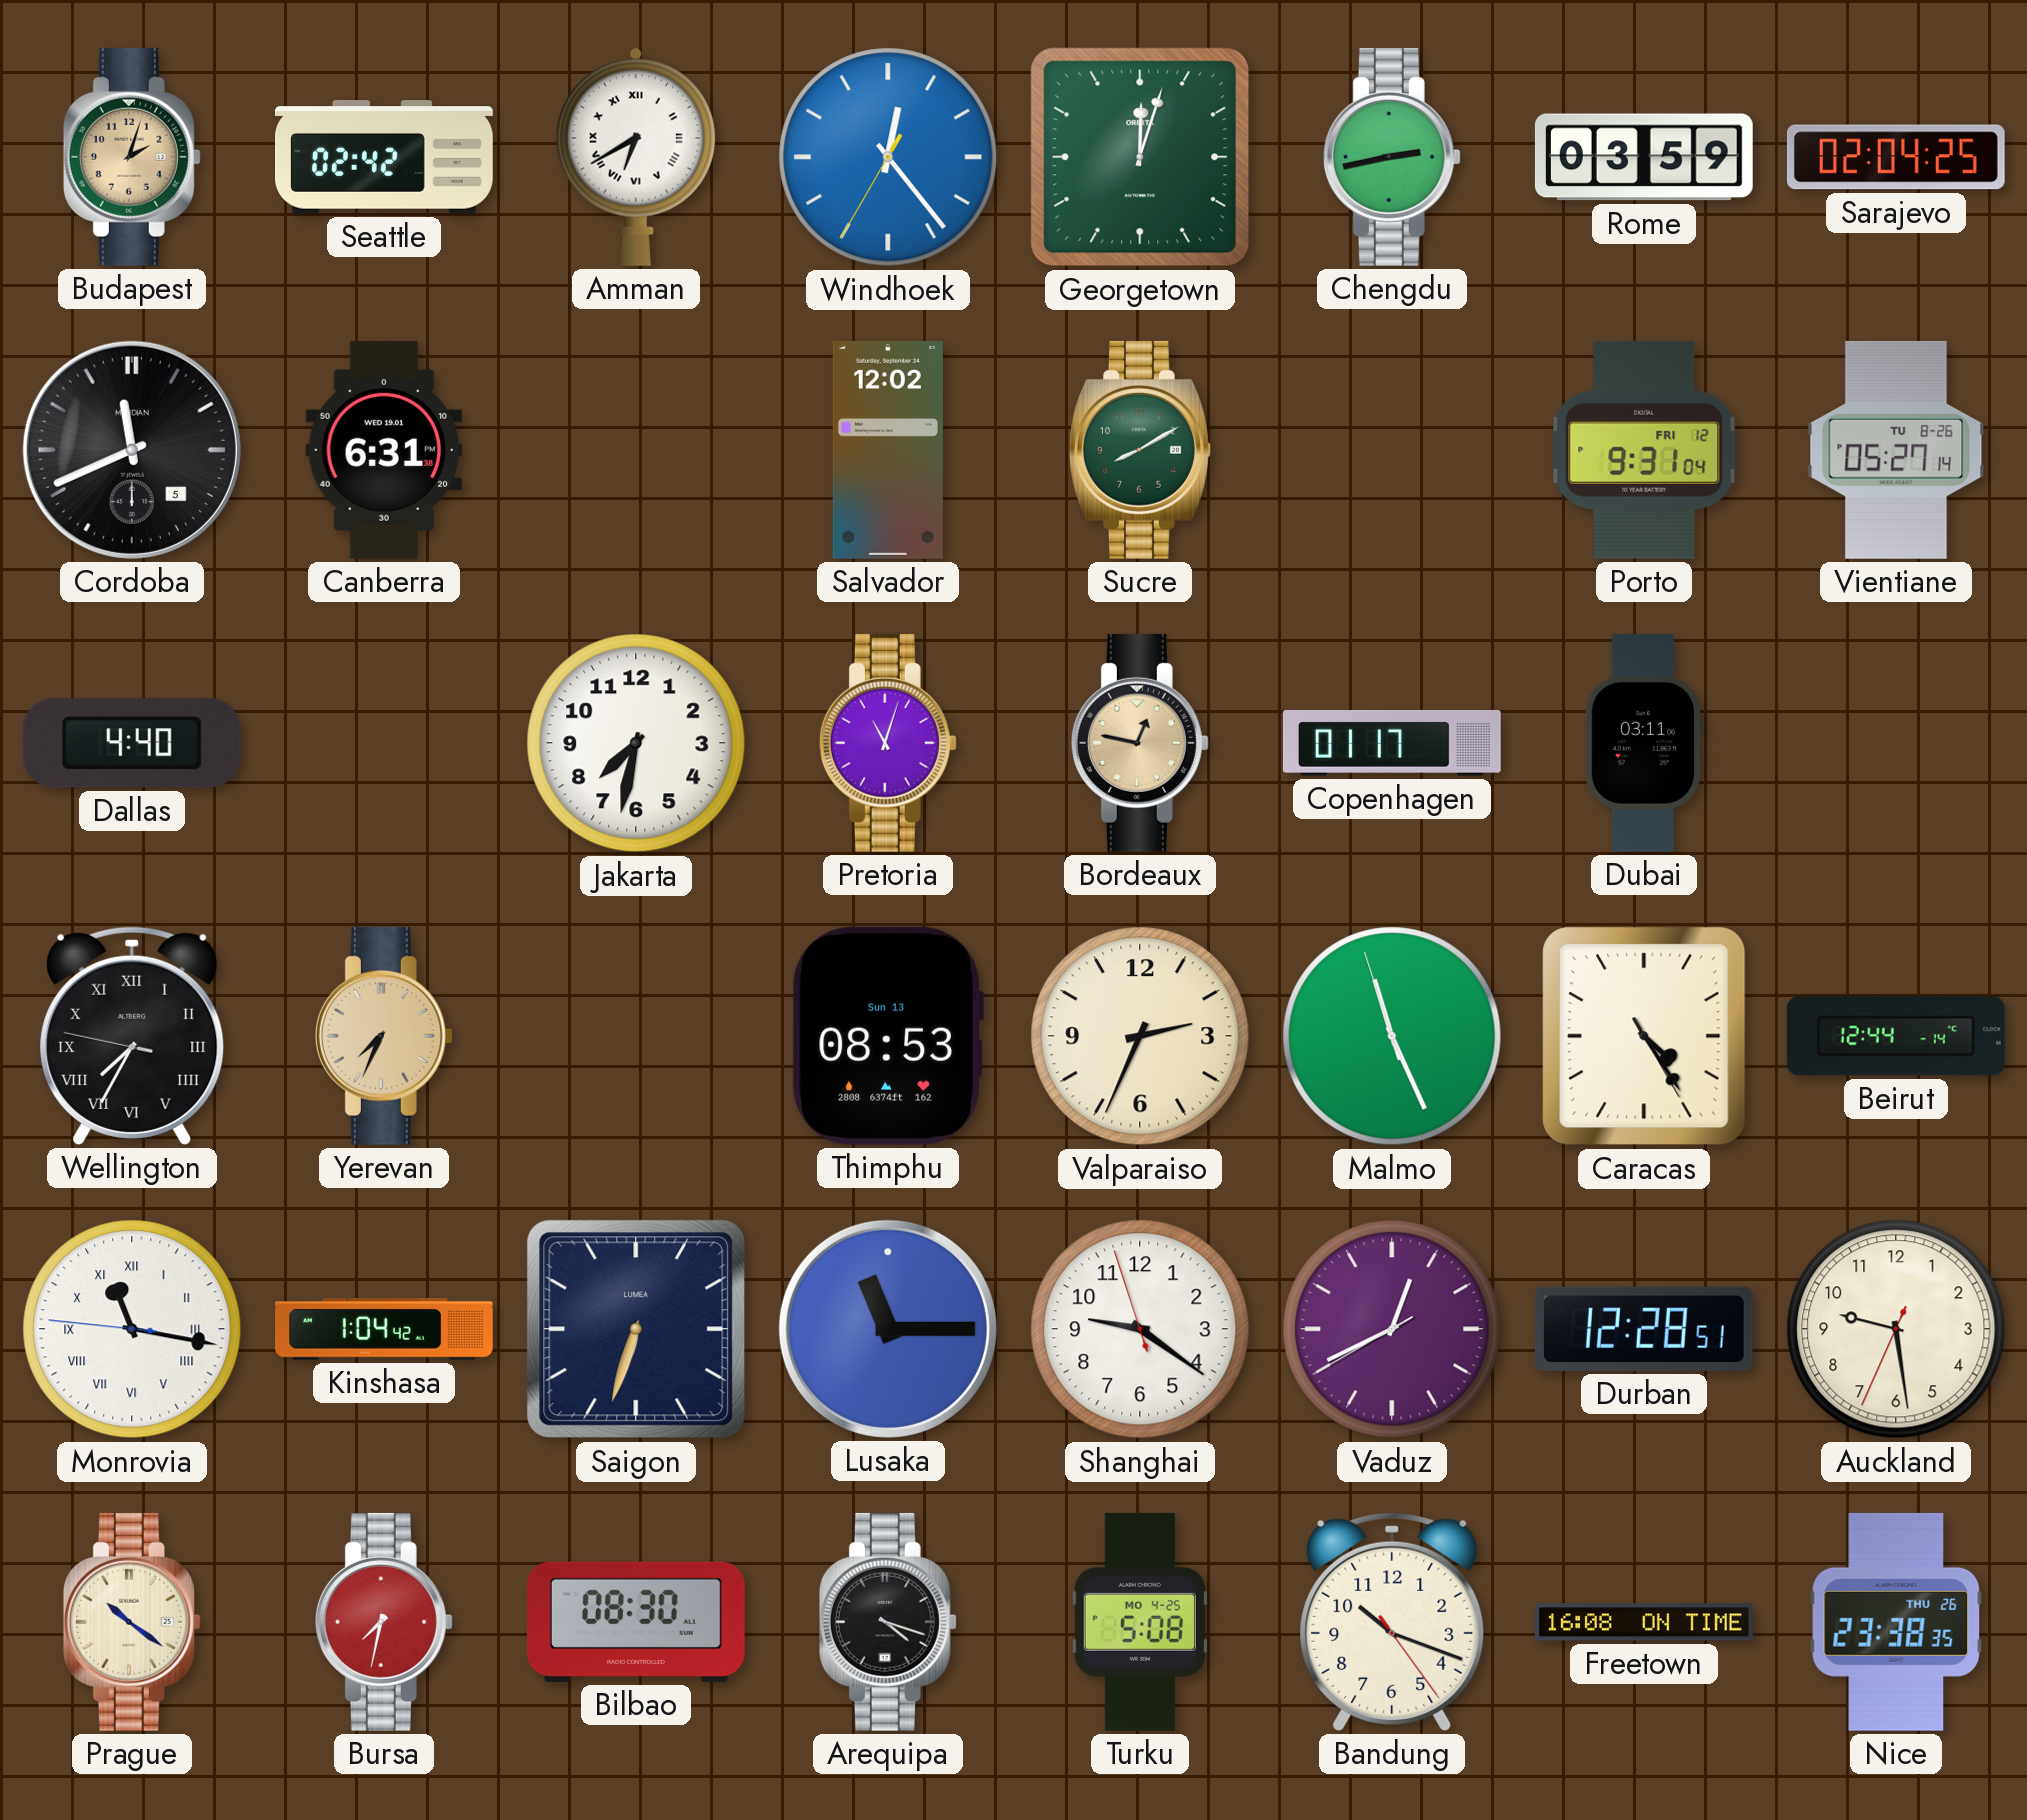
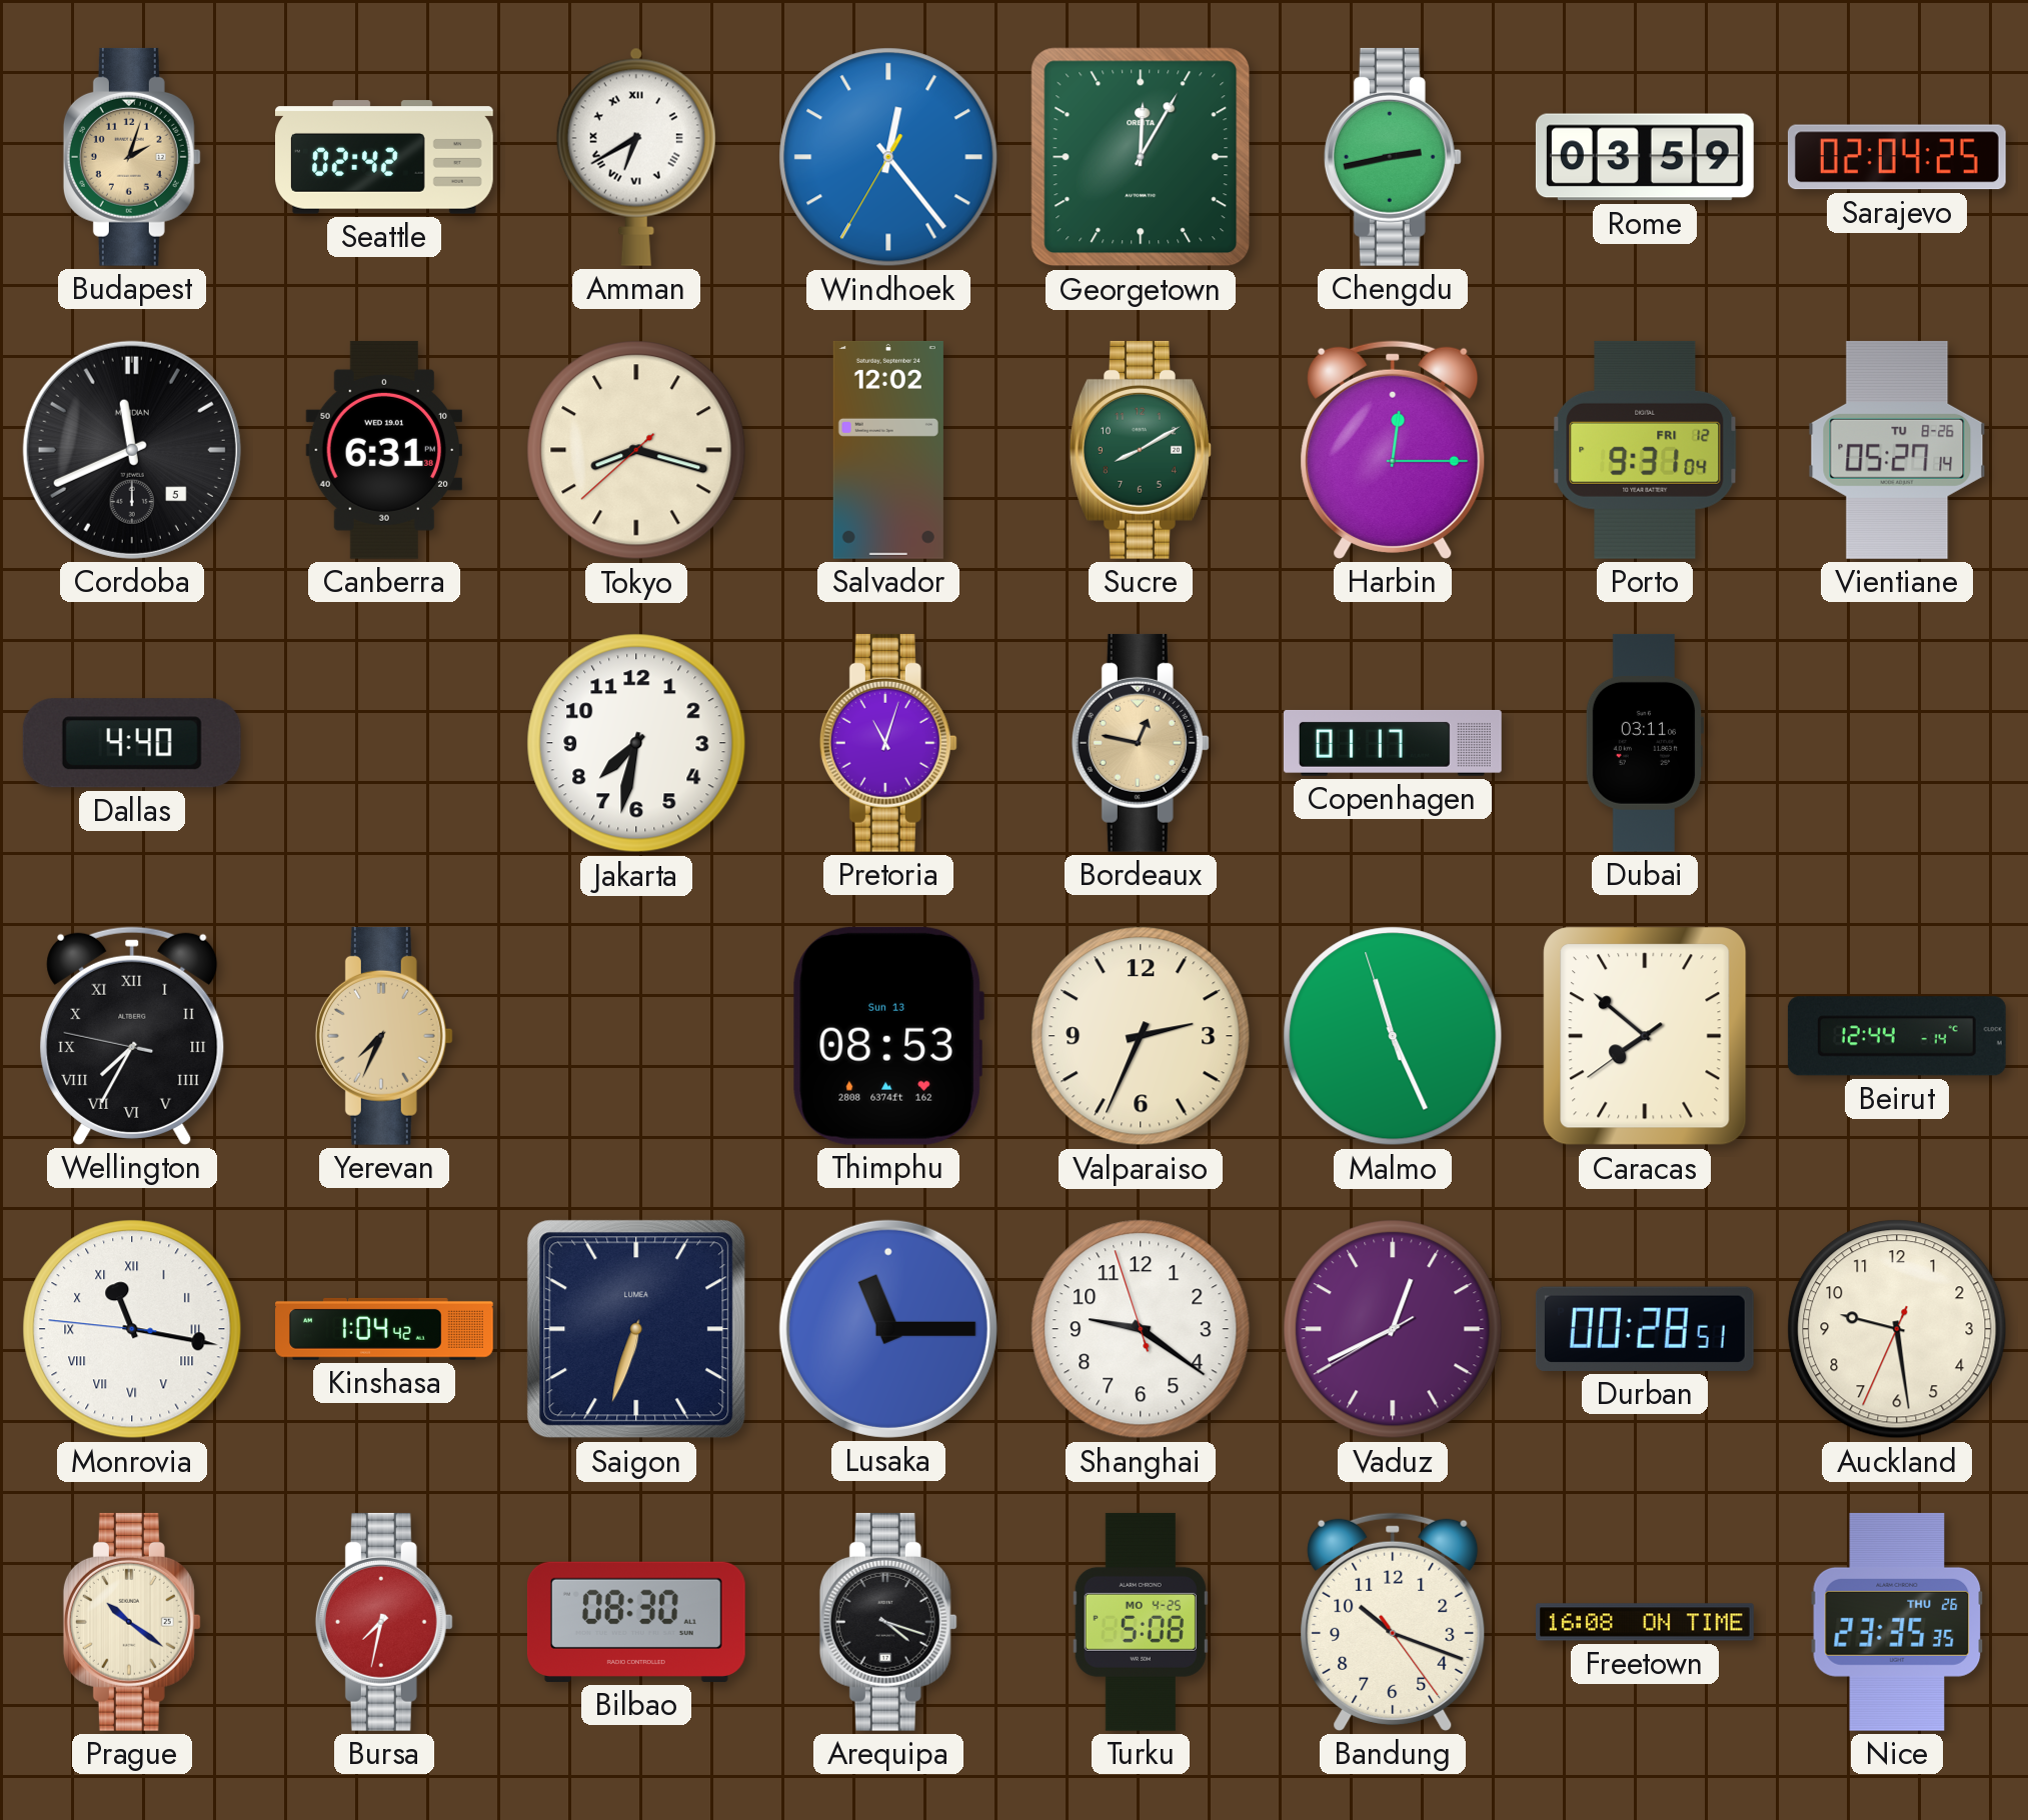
Georgetown: 12:03 -> 12:05 (1141, 157)
Tokyo: none -> 8:17 (636, 450)
Harbin: none -> 12:15 (1393, 450)
Caracas: 4:24 -> 7:51 (1645, 1036)
Durban: 12:28 -> 00:28 (1645, 1329)
Nice: 23:38 -> 23:35 (1897, 1622)
